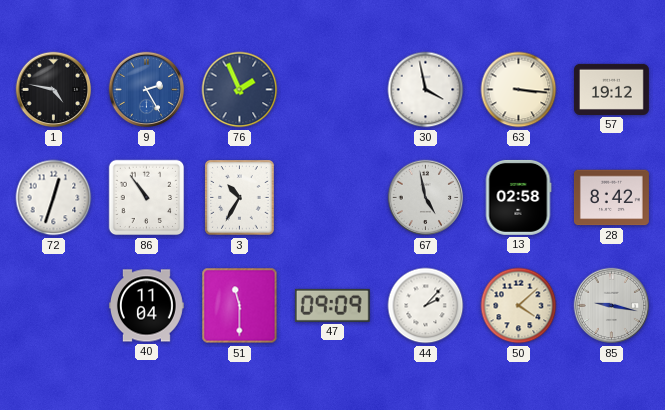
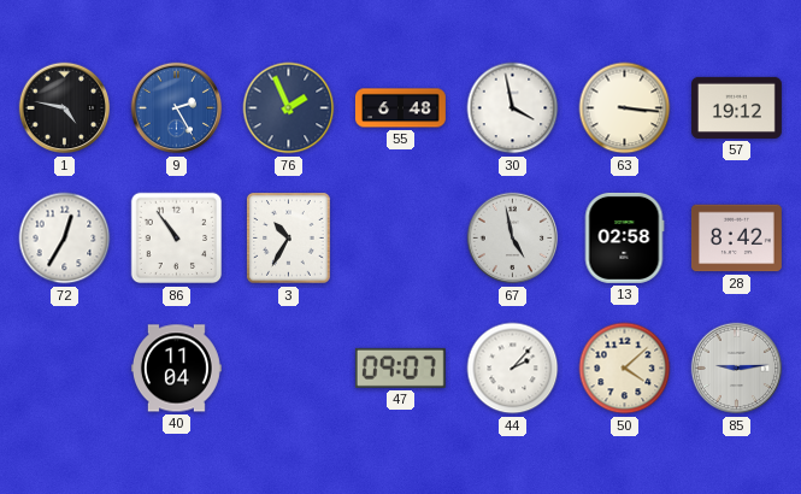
55: none -> 6:48 (400, 108)
72: 12:33 -> 12:35 (65, 239)
51: 11:30 -> none (240, 306)
47: 09:09 -> 09:07 (400, 367)
85: 9:17 -> 9:14 (737, 369)
